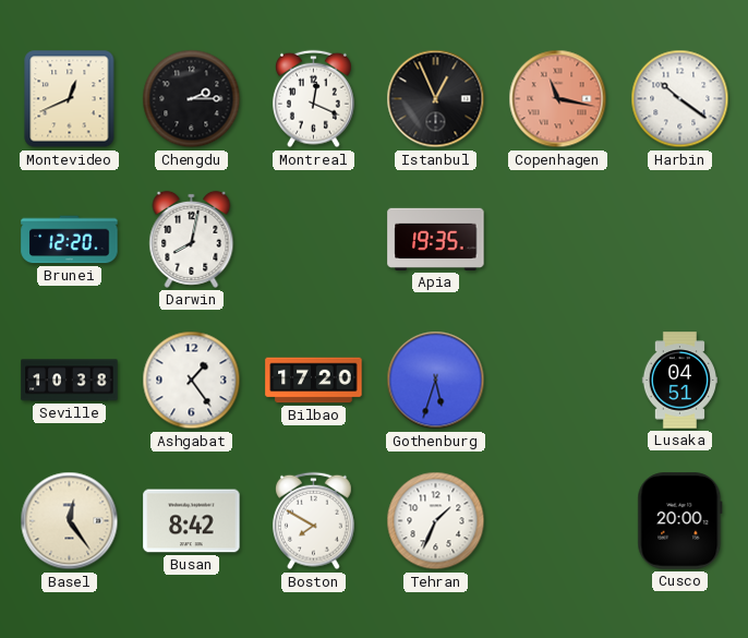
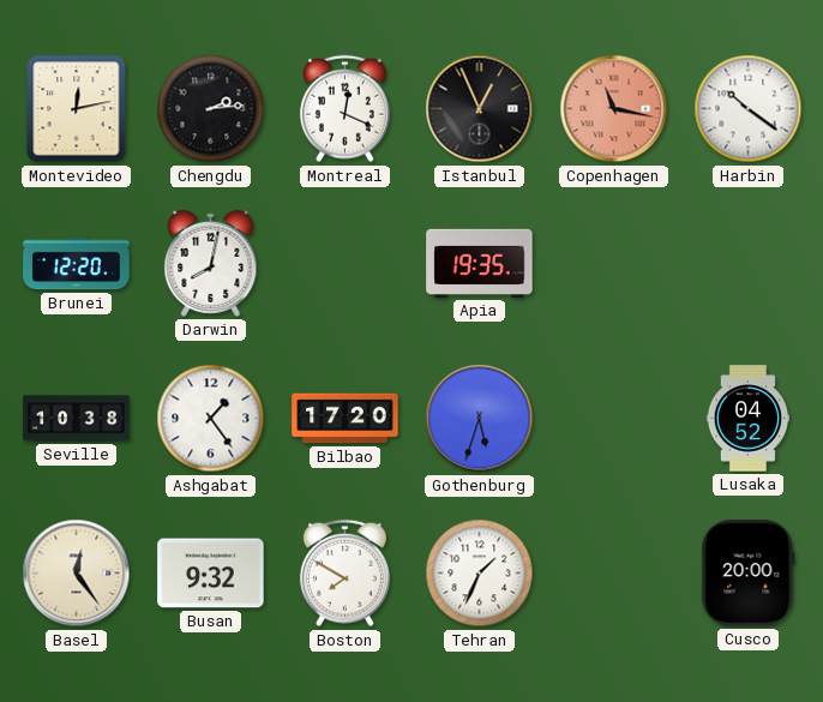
Montevideo: 12:41 -> 12:13 (77, 109)
Chengdu: 2:15 -> 2:14 (211, 109)
Lusaka: 04:51 -> 04:52 (747, 419)
Busan: 8:42 -> 9:32 (211, 574)
